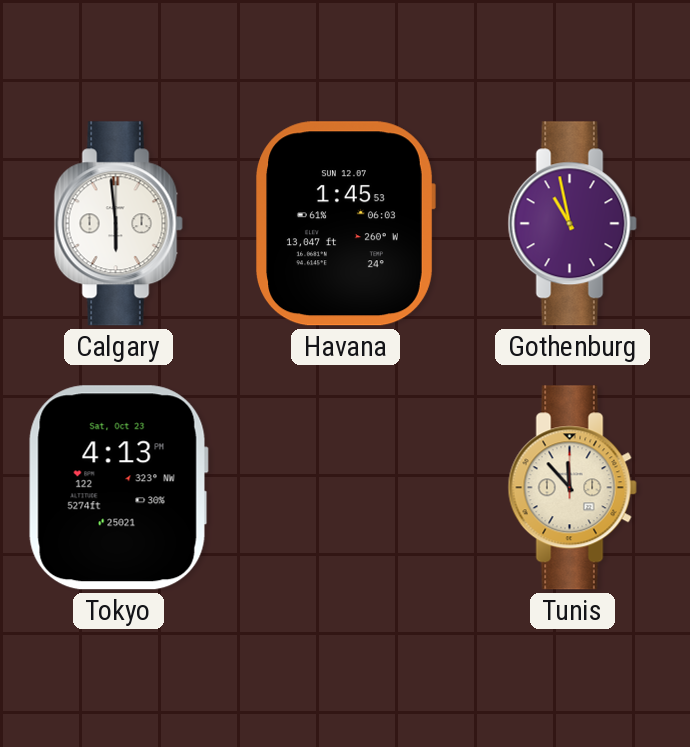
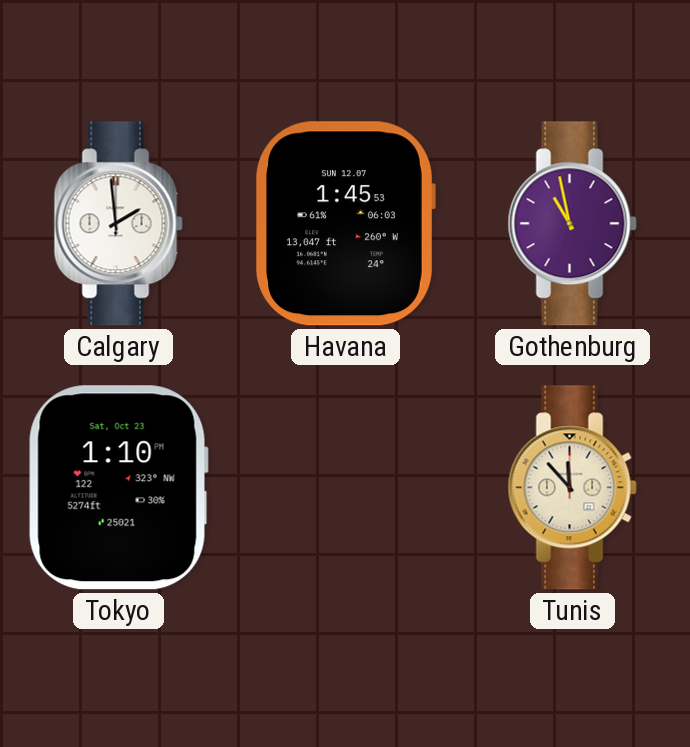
Calgary: 5:59 -> 1:59 (118, 224)
Tokyo: 4:13 -> 1:10 (118, 488)
